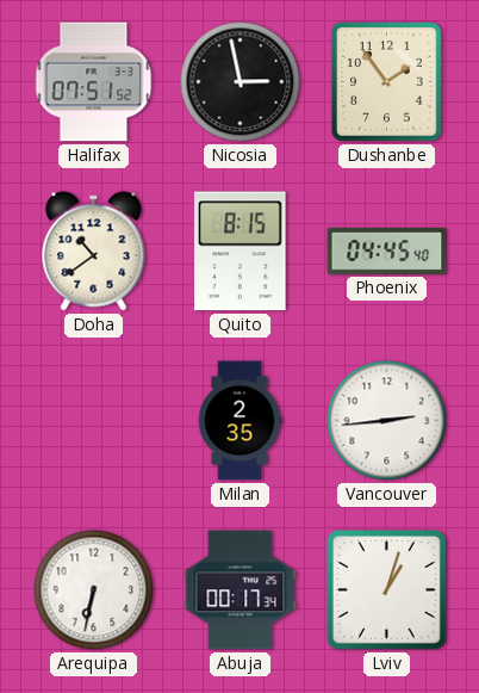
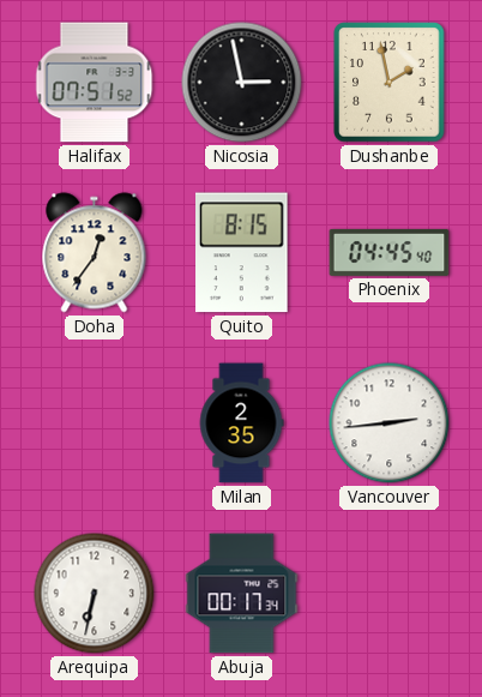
Dushanbe: 1:54 -> 1:58 (390, 83)
Doha: 10:39 -> 12:36 (95, 253)
Lviv: 1:03 -> none (386, 589)
